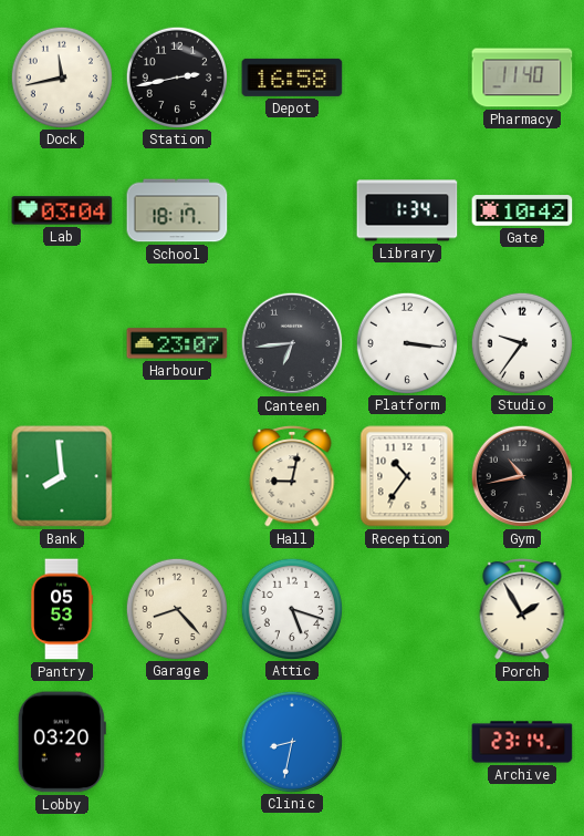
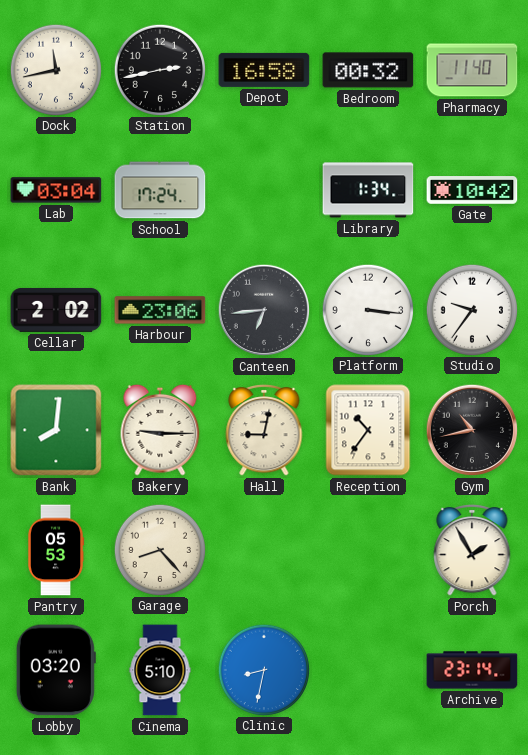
Bedroom: none -> 00:32 (368, 70)
School: 18:17 -> 17:24 (160, 190)
Cellar: none -> 2:02 (56, 310)
Harbour: 23:07 -> 23:06 (160, 310)
Bank: 7:59 -> 8:01 (56, 430)
Bakery: none -> 9:15 (160, 430)
Attic: 5:18 -> none (291, 608)
Cinema: none -> 5:10 (160, 670)
